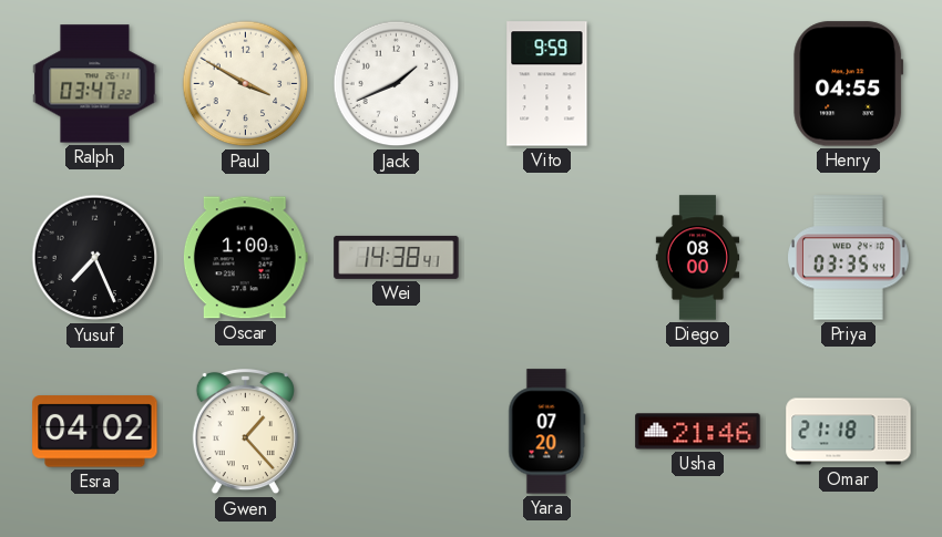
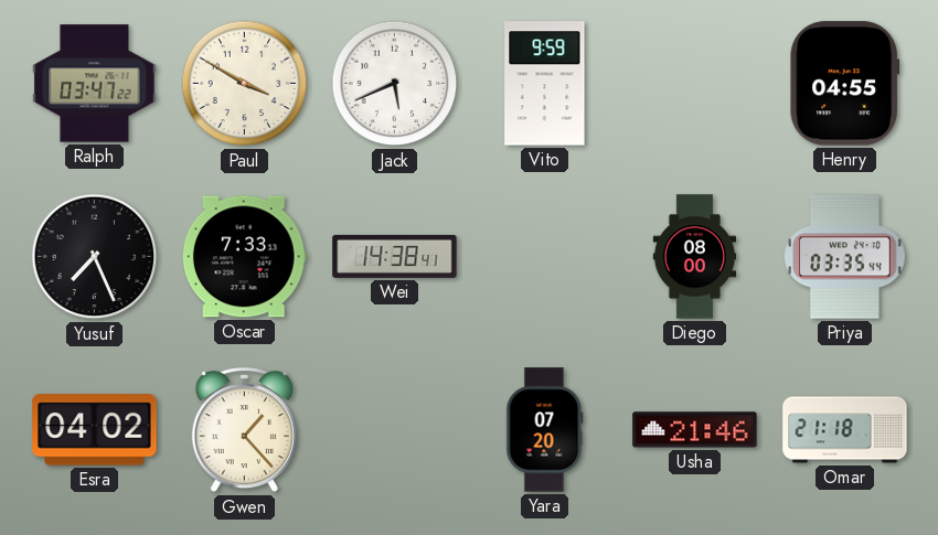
Jack: 1:41 -> 5:41 (395, 84)
Oscar: 1:00 -> 7:33 (244, 257)
